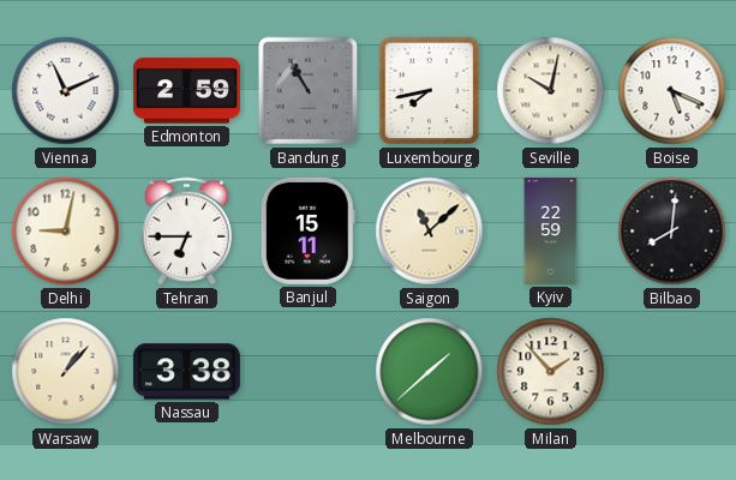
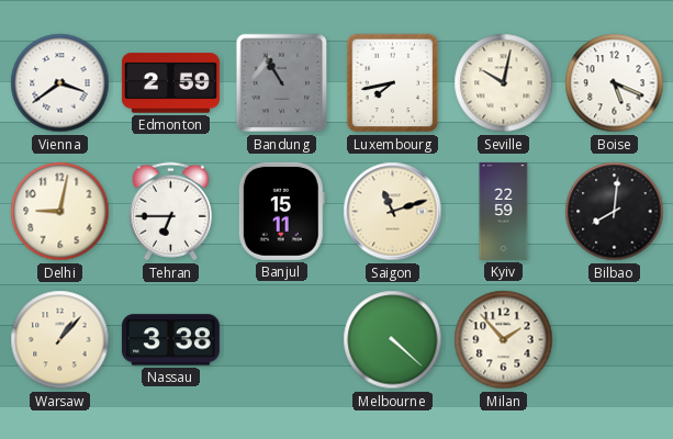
Vienna: 11:11 -> 3:39 (60, 83)
Saigon: 11:08 -> 11:12 (393, 212)
Melbourne: 1:38 -> 4:22 (393, 340)
